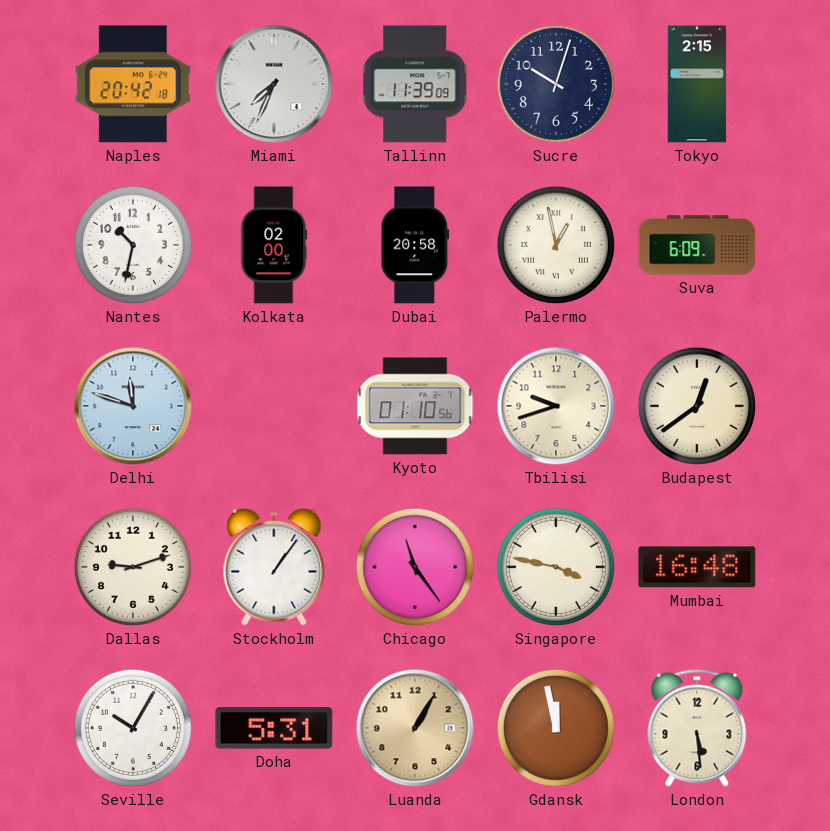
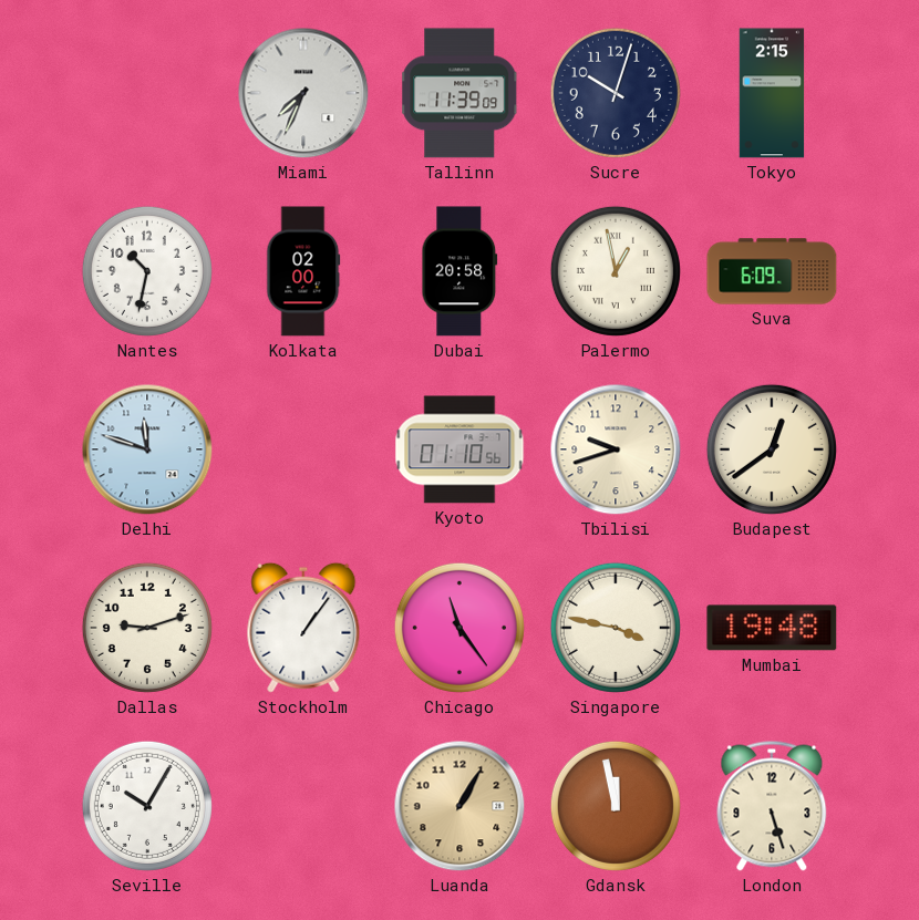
Naples: 20:42 -> none (133, 84)
Mumbai: 16:48 -> 19:48 (772, 628)
Doha: 5:31 -> none (274, 728)
London: 5:29 -> 5:27 (772, 806)
